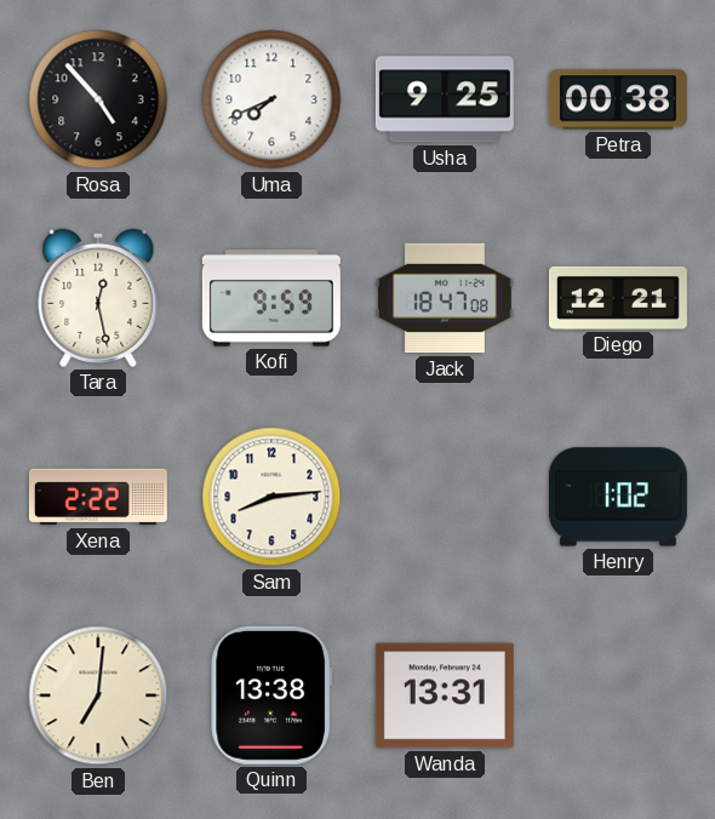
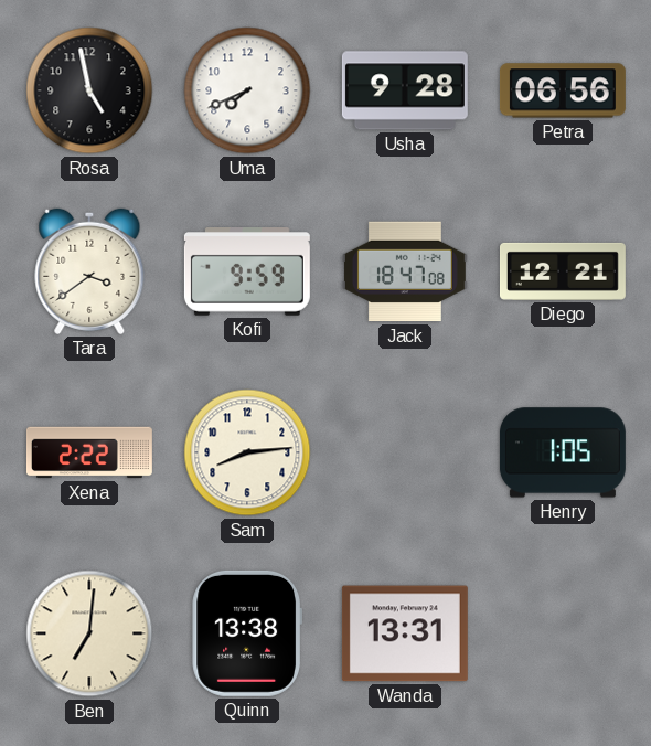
Rosa: 4:53 -> 4:58 (89, 90)
Usha: 9:25 -> 9:28 (405, 90)
Petra: 00:38 -> 06:56 (563, 90)
Tara: 12:28 -> 3:39 (89, 271)
Henry: 1:02 -> 1:05 (563, 452)
